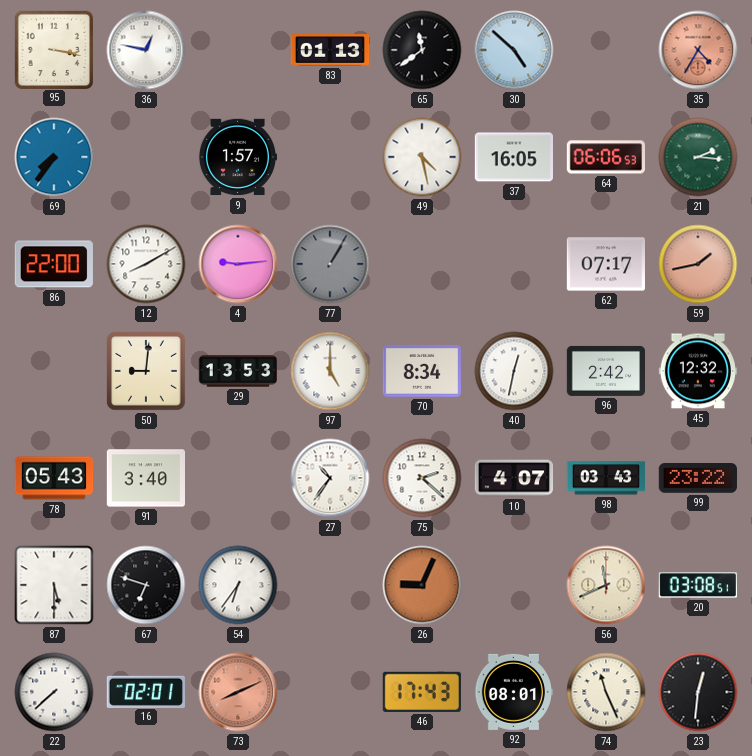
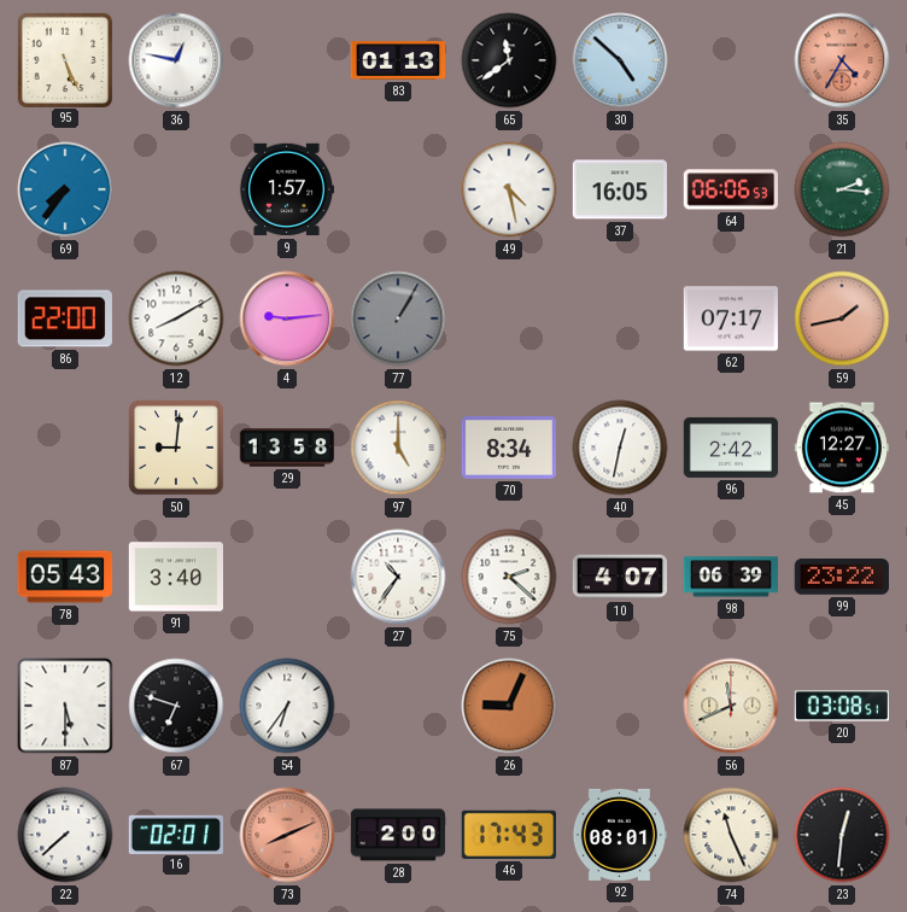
95: 3:17 -> 5:26 (64, 59)
29: 13:53 -> 13:58 (286, 448)
45: 12:32 -> 12:27 (841, 448)
98: 03:43 -> 06:39 (730, 577)
28: none -> 2:00 (398, 835)
